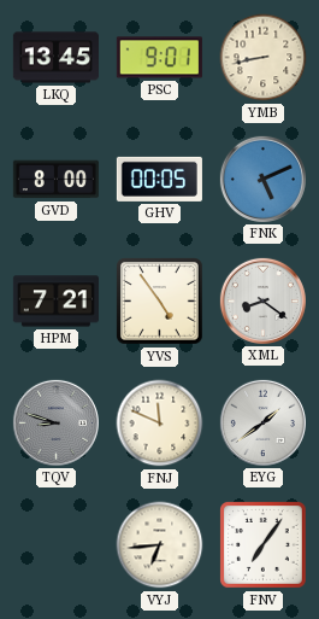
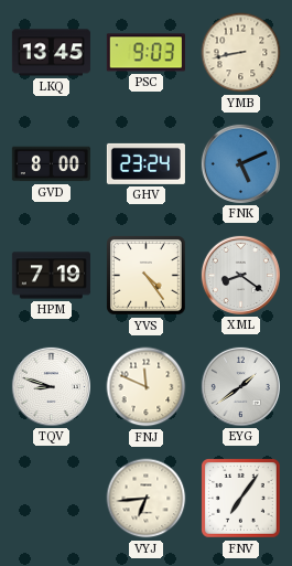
PSC: 9:01 -> 9:03 (145, 53)
GHV: 00:05 -> 23:24 (145, 163)
HPM: 7:21 -> 7:19 (51, 276)
YVS: 4:54 -> 4:24 (147, 276)
TQV dial: grey -> white (51, 386)
